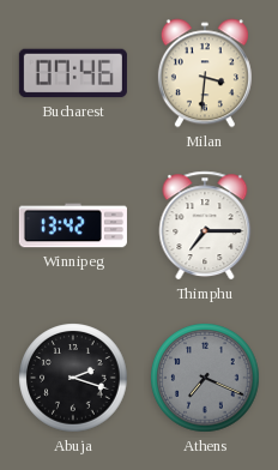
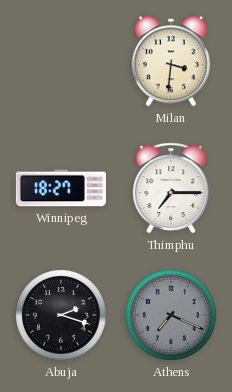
Bucharest: 07:46 -> none (73, 73)
Winnipeg: 13:42 -> 18:27 (61, 188)
